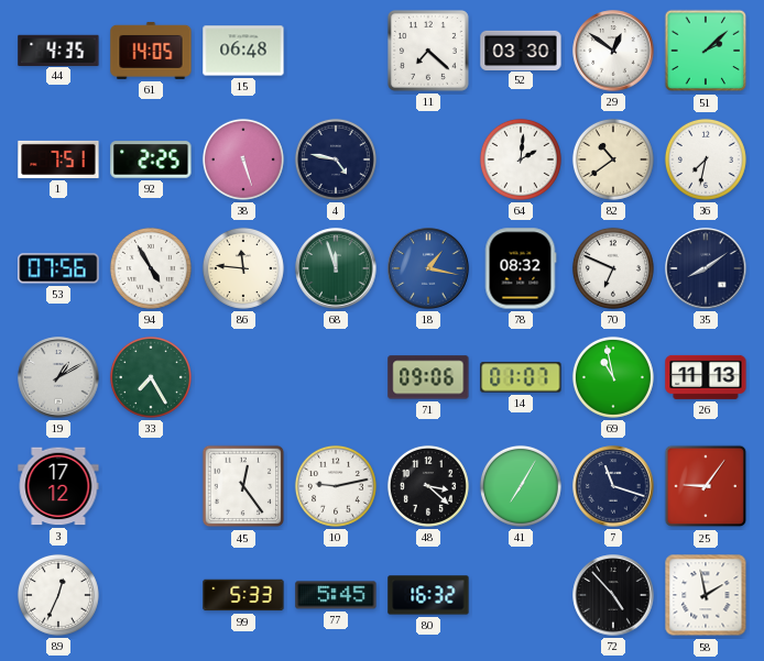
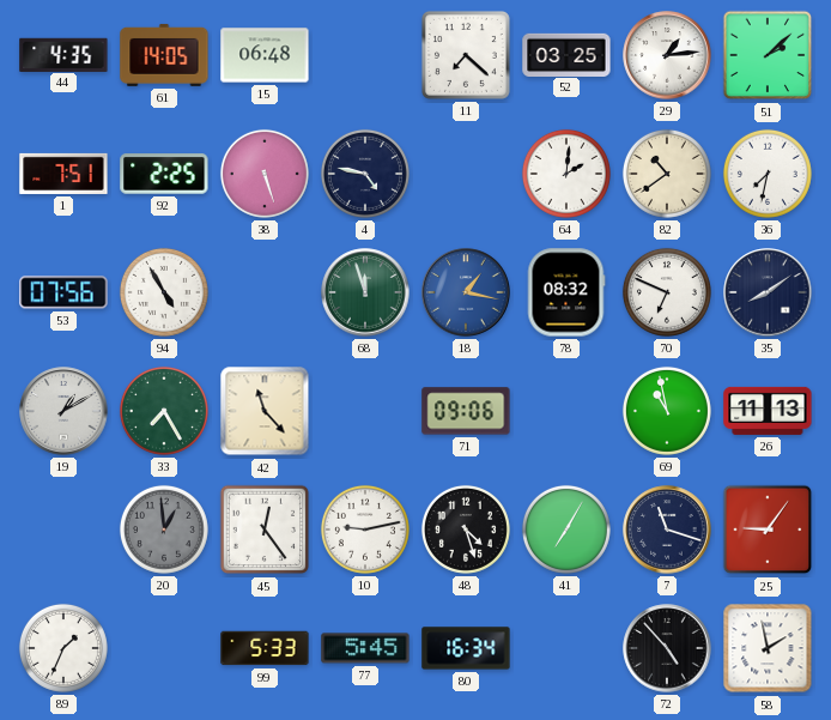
52: 03:30 -> 03:25 (566, 54)
29: 12:51 -> 1:14 (667, 55)
86: 11:46 -> none (243, 268)
42: none -> 11:23 (265, 411)
14: 01:07 -> none (521, 377)
3: 17:12 -> none (58, 486)
20: none -> 12:59 (164, 530)
48: 3:22 -> 4:27 (466, 530)
89: 12:34 -> 1:34 (63, 648)
80: 16:32 -> 16:34 (466, 648)
